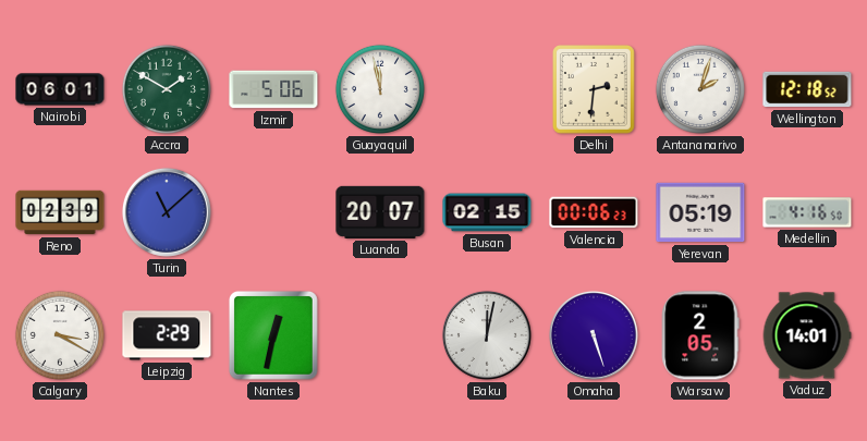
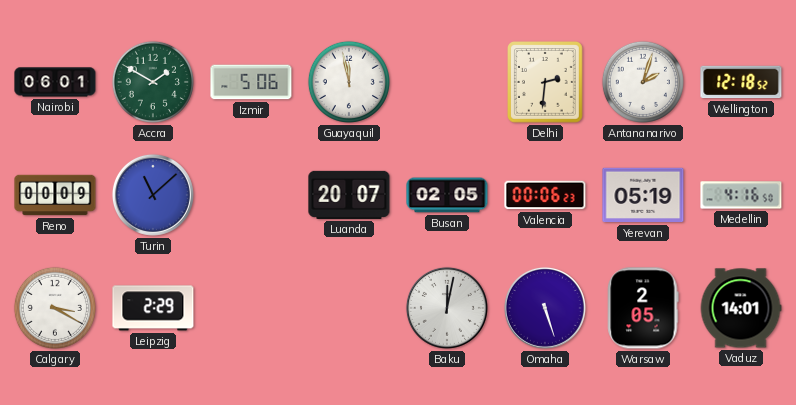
Reno: 02:39 -> 00:09 (55, 195)
Busan: 02:15 -> 02:05 (447, 195)
Nantes: 12:32 -> none (273, 335)
